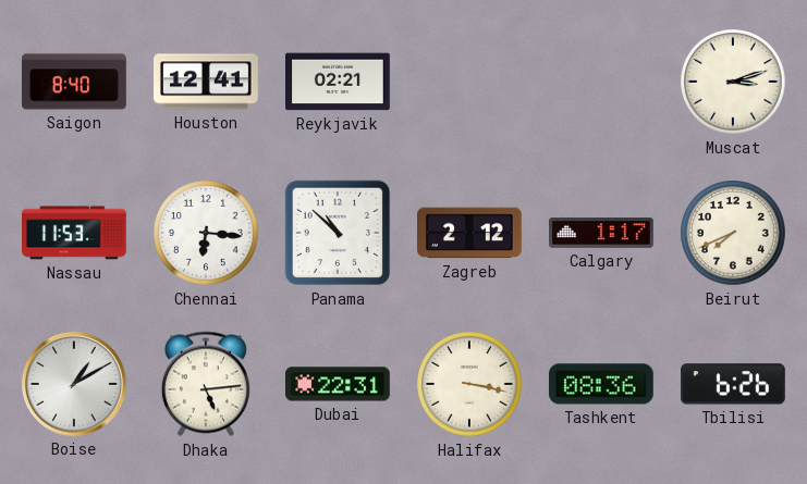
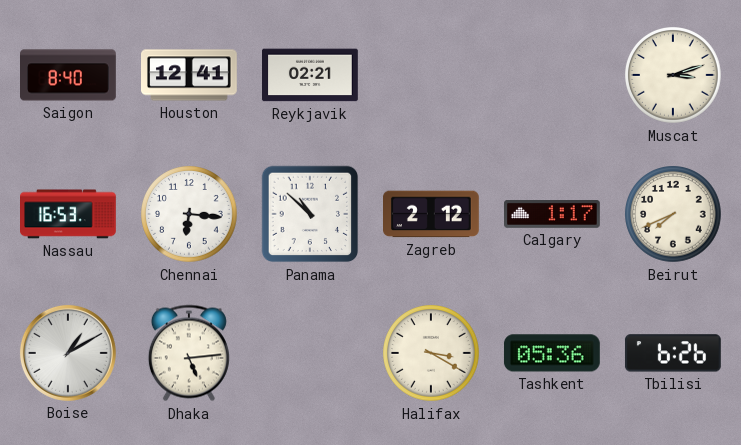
Nassau: 11:53 -> 16:53 (69, 214)
Dubai: 22:31 -> none (339, 384)
Halifax: 3:17 -> 3:20 (432, 354)
Tashkent: 08:36 -> 05:36 (552, 353)
